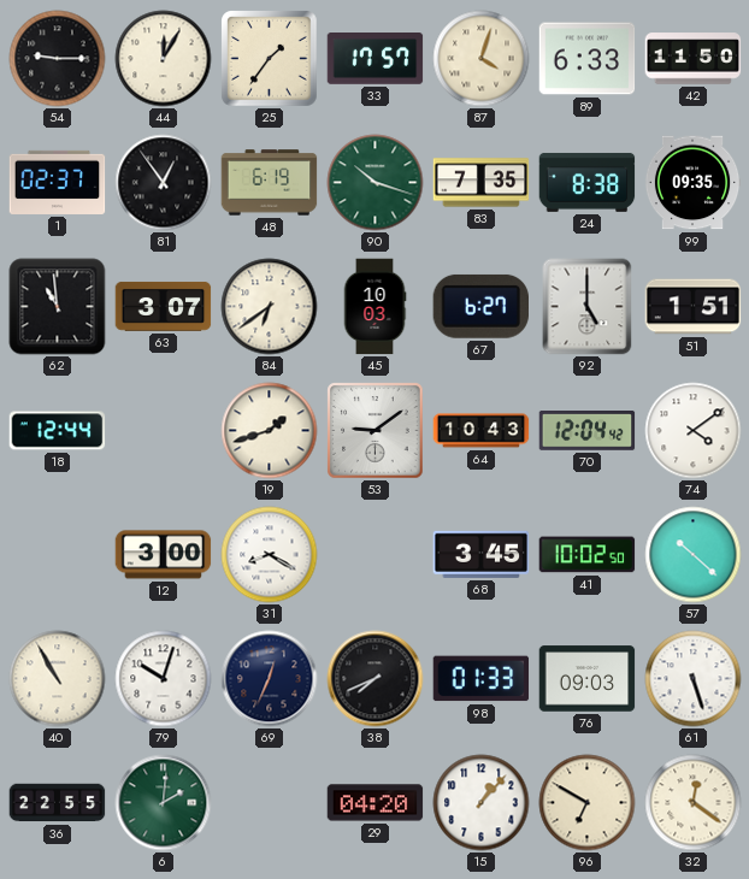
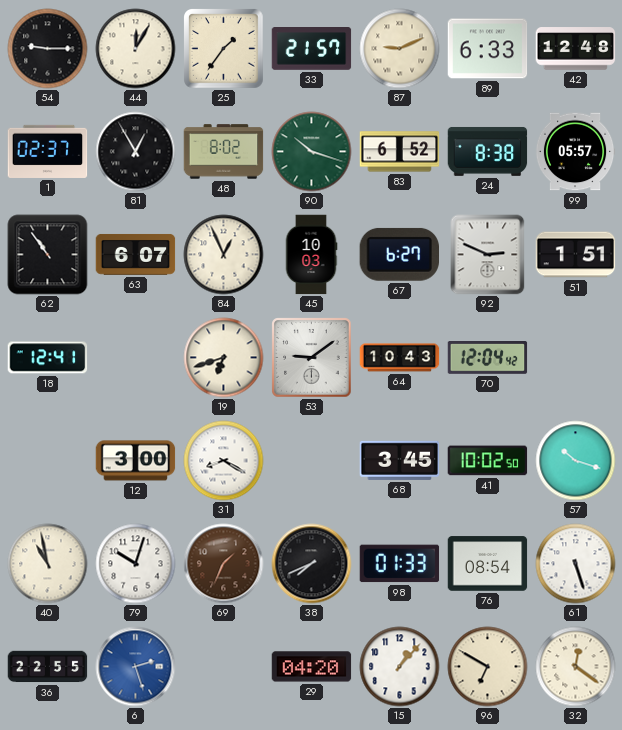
33: 17:57 -> 21:57 (312, 49)
87: 4:03 -> 9:11 (400, 49)
42: 11:50 -> 12:48 (576, 49)
81: 12:54 -> 12:55 (136, 152)
48: 6:19 -> 8:02 (224, 152)
83: 7:35 -> 6:52 (400, 152)
99: 09:35 -> 05:57 (575, 152)
62: 10:59 -> 10:54 (48, 255)
63: 3:07 -> 6:07 (136, 254)
84: 6:39 -> 12:56 (224, 255)
92: 5:00 -> 2:49 (488, 255)
18: 12:44 -> 12:41 (48, 358)
19: 1:42 -> 6:42 (224, 358)
74: 4:09 -> none (694, 431)
57: 10:22 -> 10:18 (576, 461)
40: 10:55 -> 10:58 (48, 564)
69: 12:34 -> 1:34 (224, 564)
69 dial: navy -> brown (224, 564)
76: 09:03 -> 08:54 (488, 564)
6: 2:01 -> 2:27 (136, 667)
6 dial: green -> blue (136, 667)
